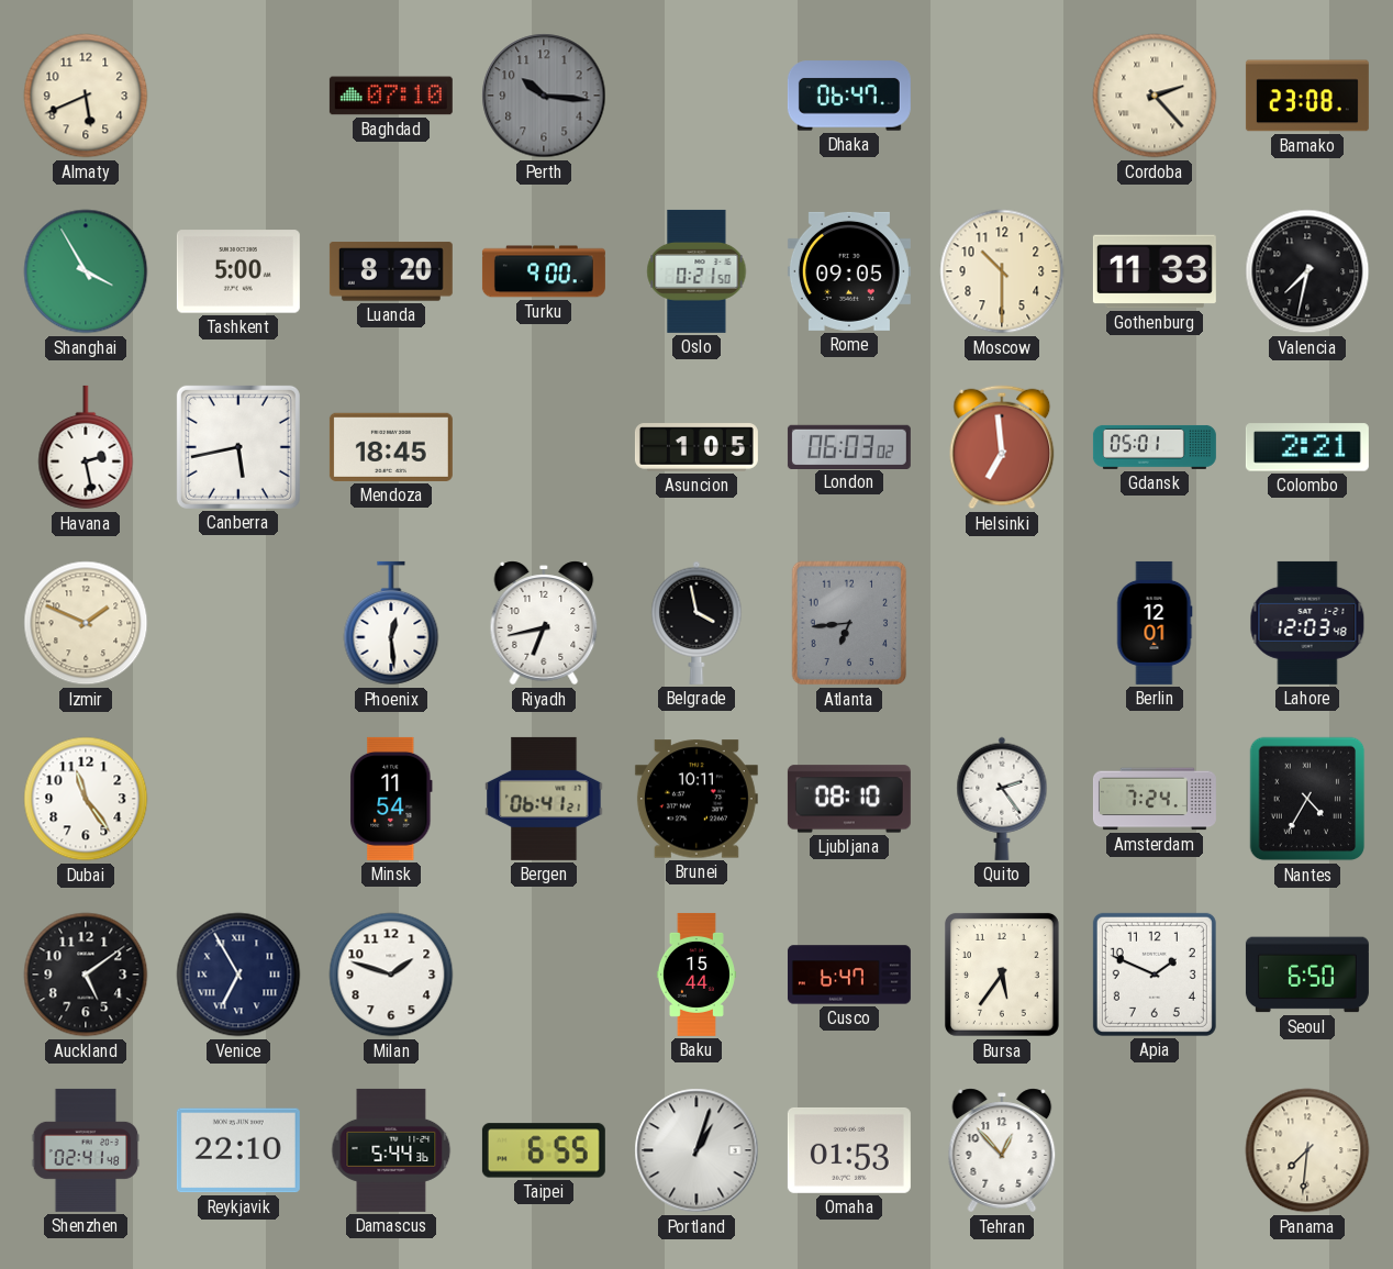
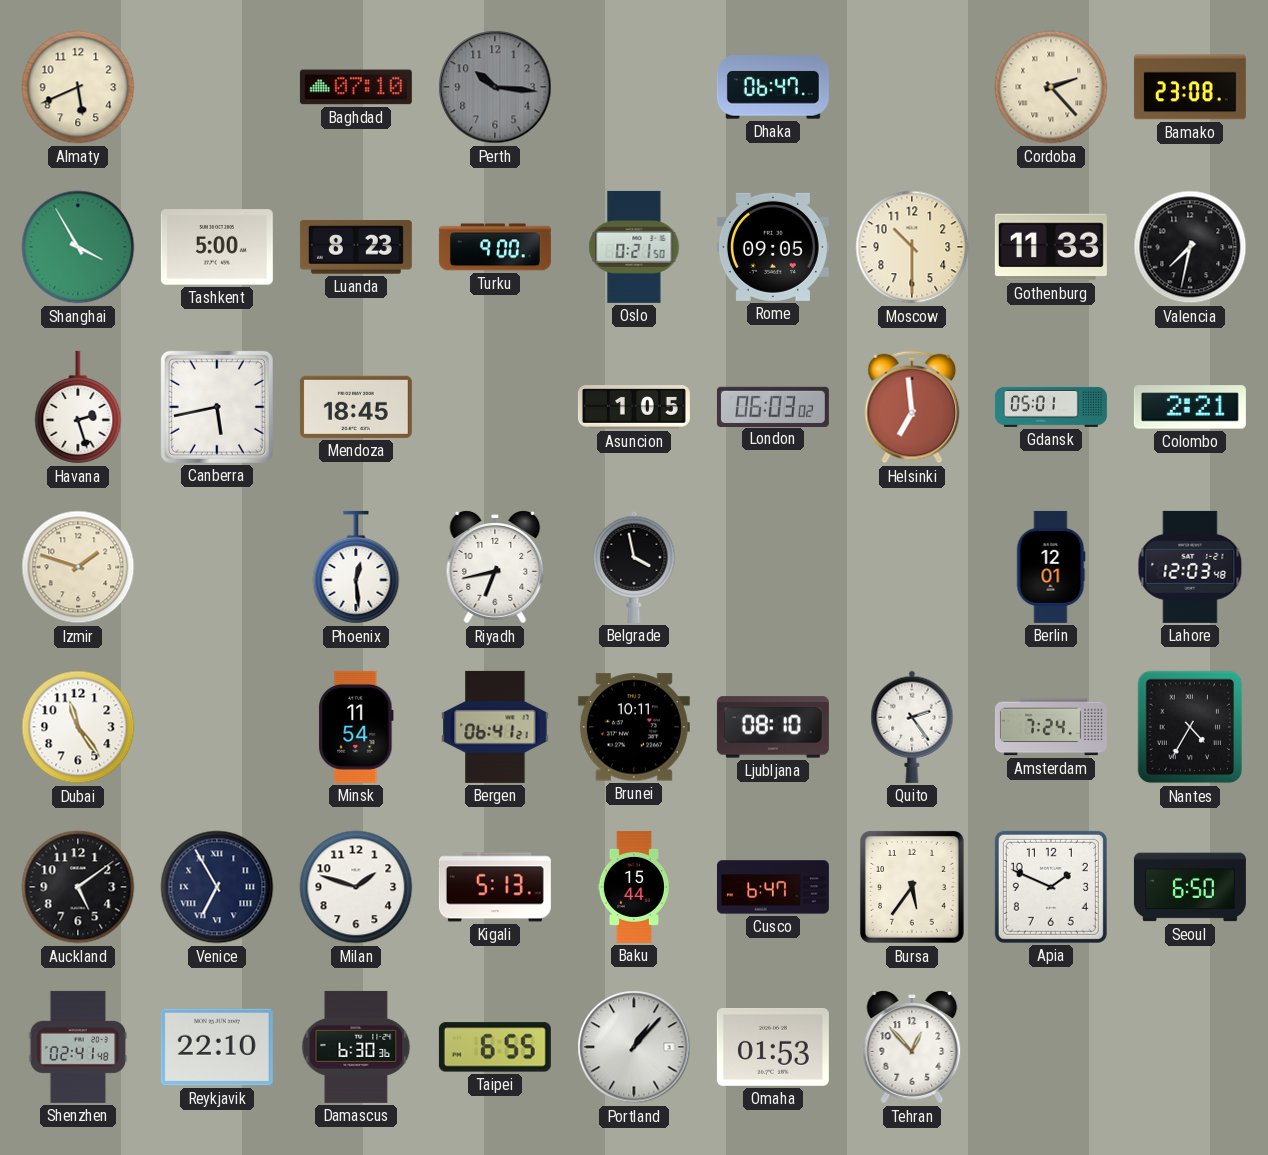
Luanda: 8:20 -> 8:23 (356, 247)
Havana: 2:28 -> 2:27 (78, 407)
Izmir: 1:49 -> 1:48 (78, 567)
Atlanta: 6:44 -> none (849, 623)
Kigali: none -> 5:13 (495, 887)
Damascus: 5:44 -> 6:30 (356, 1047)
Portland: 1:03 -> 1:07 (634, 1047)
Panama: 7:31 -> none (1307, 1150)
